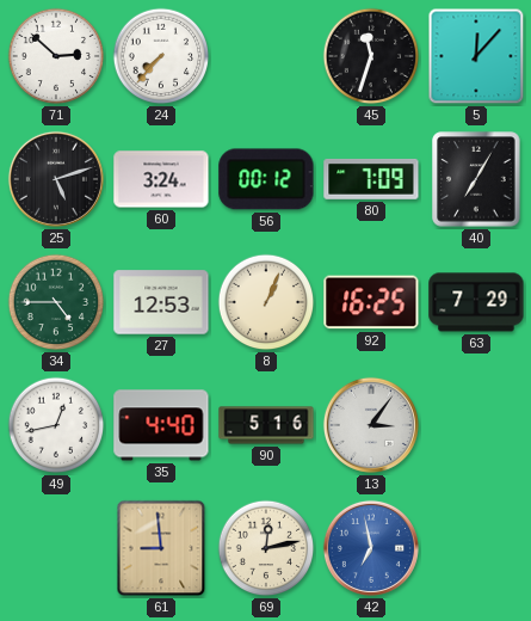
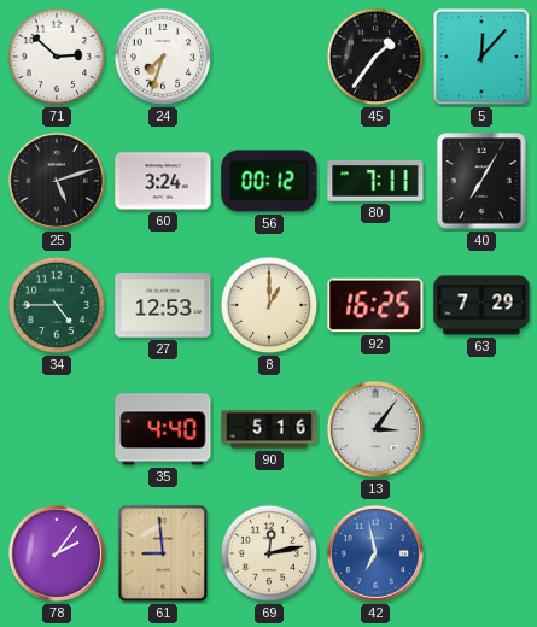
24: 7:37 -> 7:33 (163, 57)
45: 11:33 -> 1:36 (375, 57)
80: 7:09 -> 7:11 (375, 181)
8: 1:04 -> 1:00 (269, 305)
49: 12:43 -> none (56, 425)
78: none -> 2:06 (57, 553)
